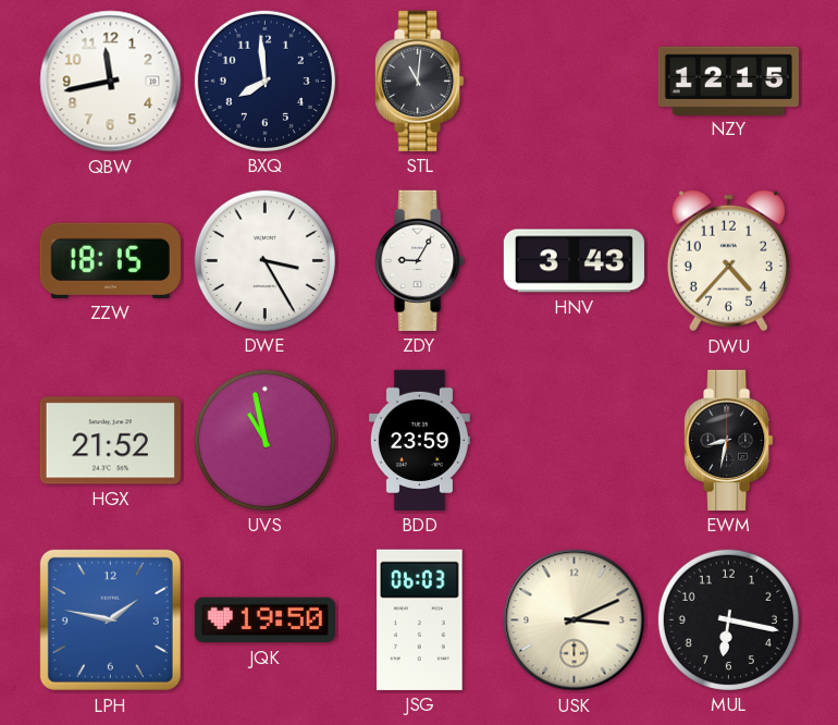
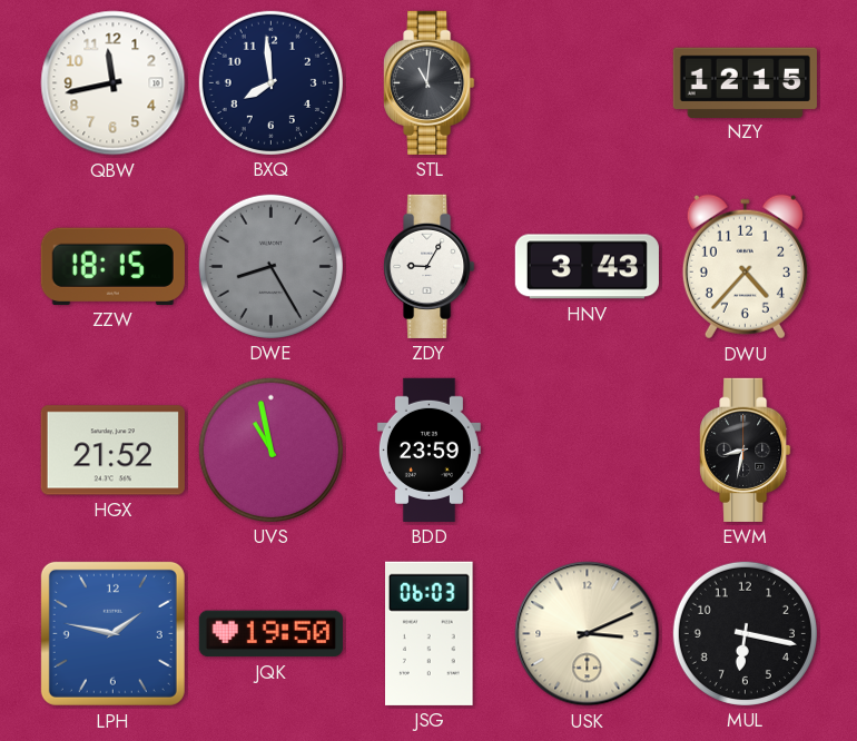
DWE: 3:25 -> 8:25 (270, 266)
DWE dial: white -> grey (270, 266)
